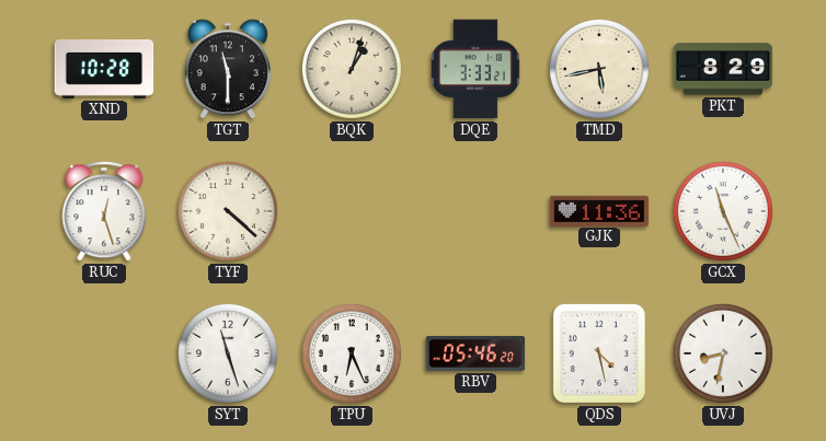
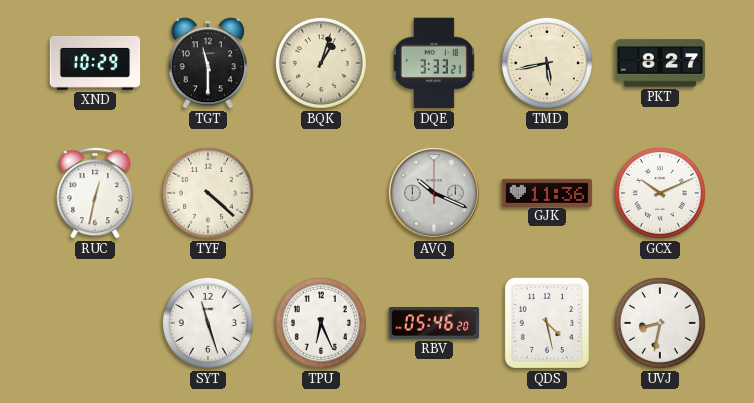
XND: 10:28 -> 10:29 (95, 64)
PKT: 8:29 -> 8:27 (660, 63)
RUC: 12:27 -> 12:32 (95, 193)
AVQ: none -> 10:19 (434, 193)
GCX: 11:26 -> 10:11 (660, 193)
